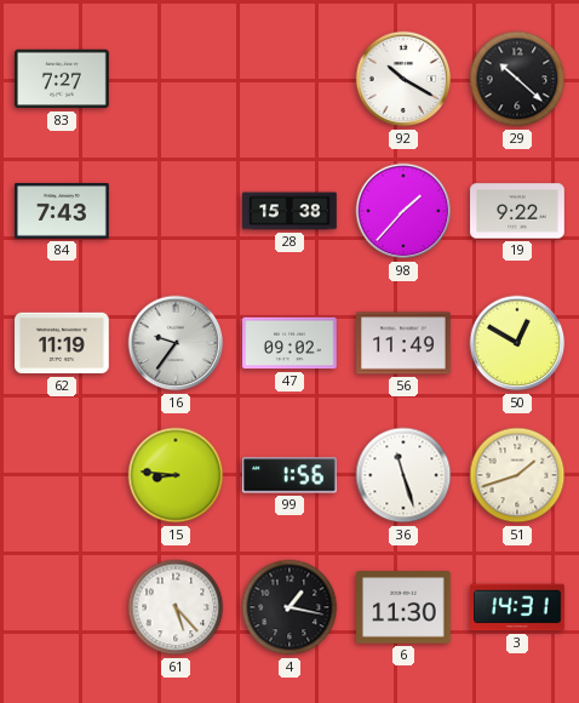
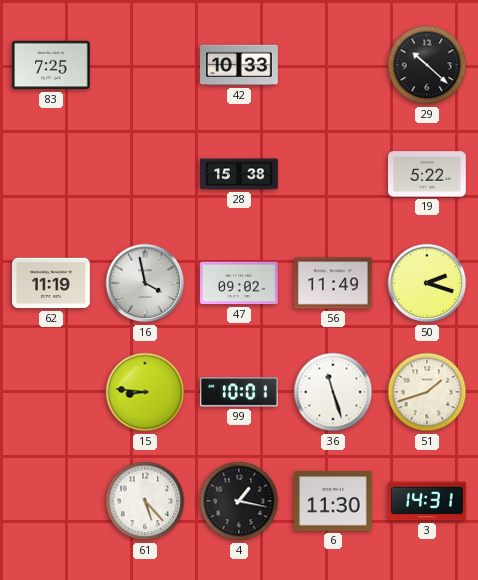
83: 7:27 -> 7:25 (51, 65)
42: none -> 10:33 (239, 65)
92: 10:20 -> none (403, 79)
84: 7:43 -> none (62, 212)
98: 1:37 -> none (403, 211)
19: 9:22 -> 5:22 (427, 174)
16: 9:36 -> 3:58 (145, 283)
50: 12:50 -> 2:18 (427, 283)
99: 1:56 -> 10:01 (240, 392)
